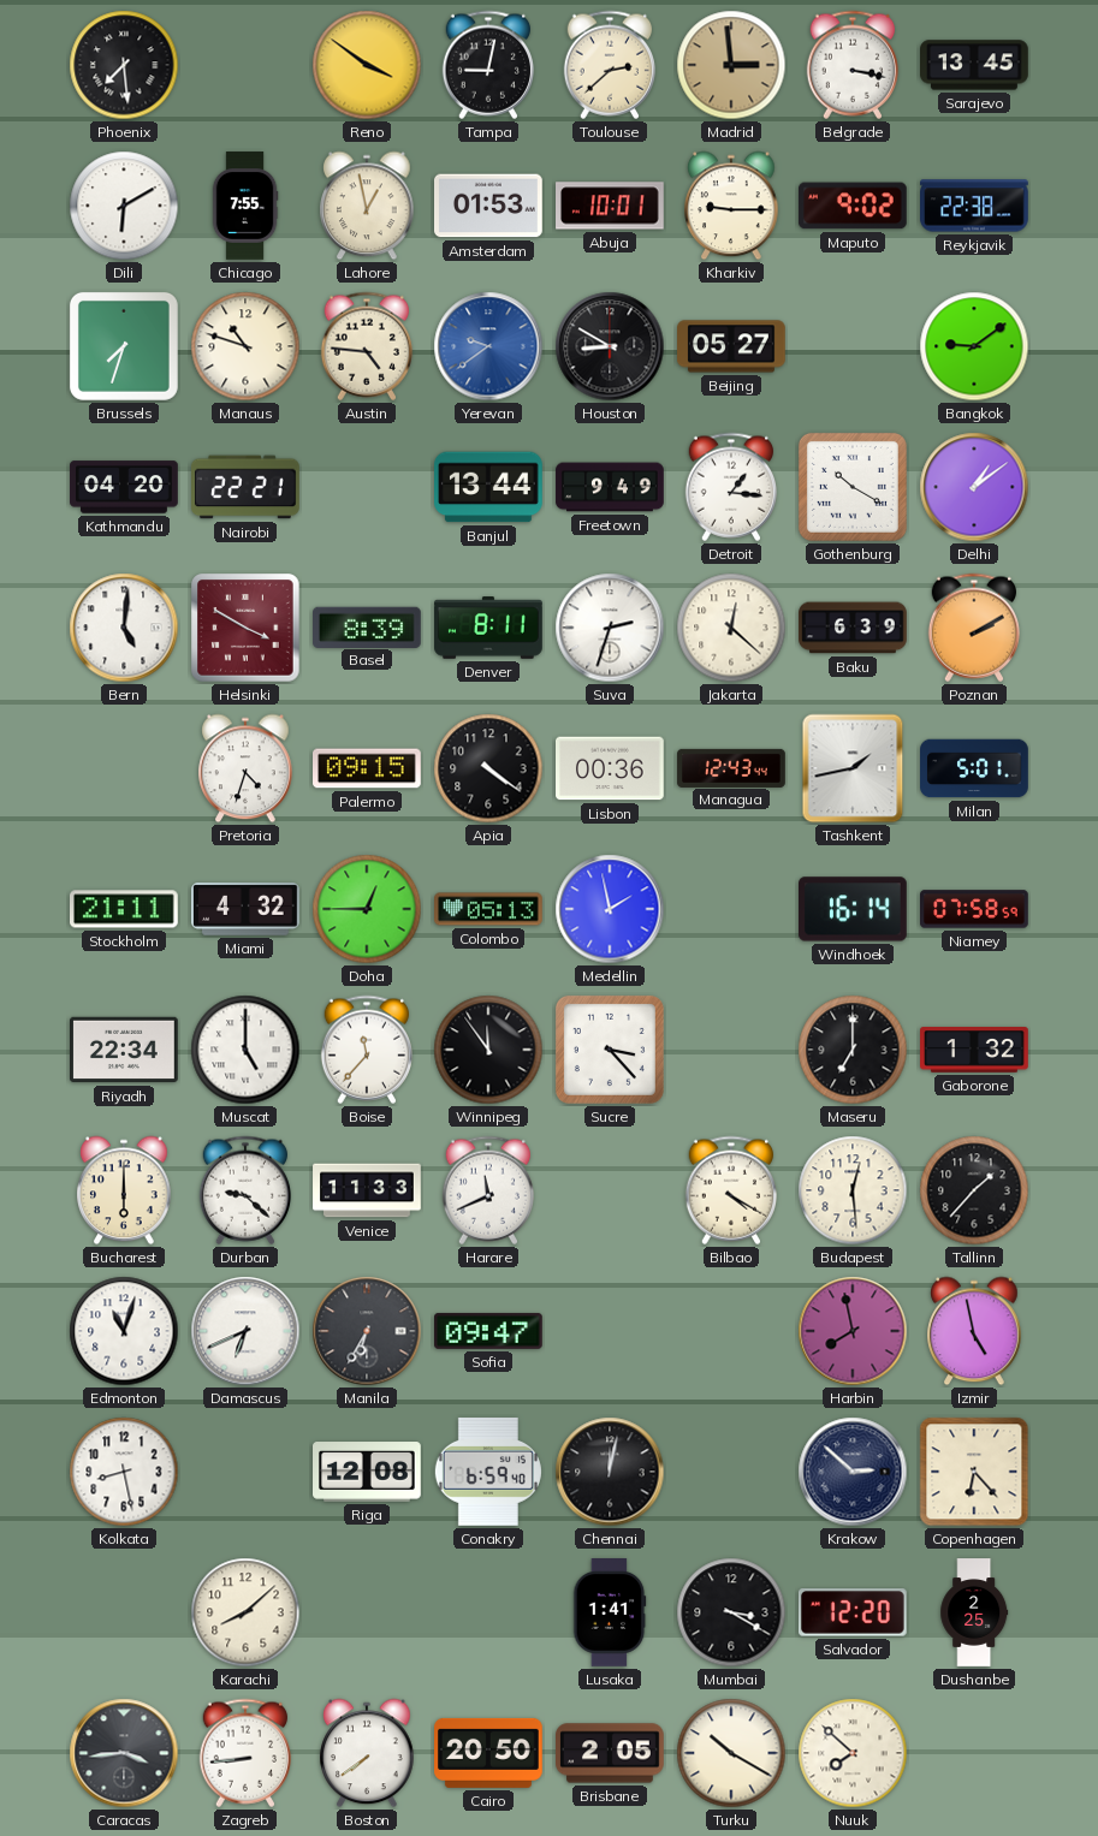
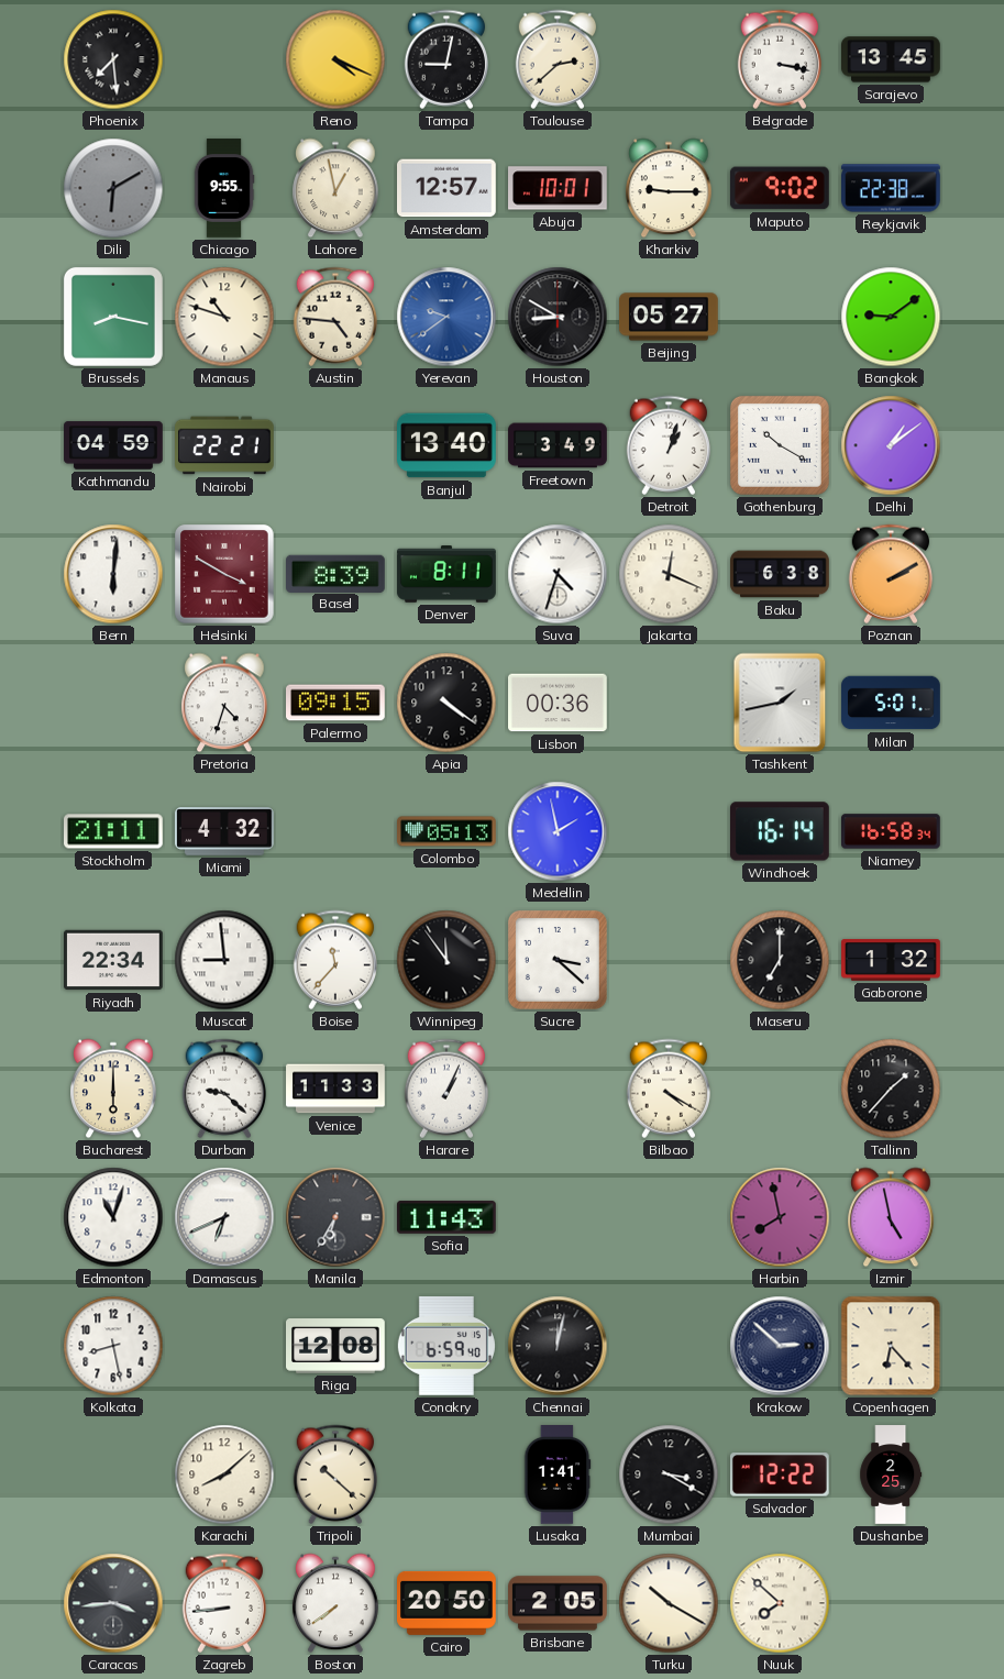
Reno: 3:51 -> 4:19 (335, 59)
Madrid: 2:59 -> none (731, 65)
Dili dial: white -> grey (113, 188)
Chicago: 7:55 -> 9:55 (224, 188)
Amsterdam: 01:53 -> 12:57 (448, 188)
Brussels: 7:33 -> 8:17 (113, 317)
Kathmandu: 04:20 -> 04:59 (113, 445)
Banjul: 13:44 -> 13:40 (448, 445)
Freetown: 9:49 -> 3:49 (558, 445)
Detroit: 1:16 -> 1:03 (668, 445)
Bern: 5:01 -> 6:01 (113, 574)
Suva: 2:33 -> 4:33 (558, 574)
Jakarta: 12:22 -> 12:19 (669, 574)
Baku: 6:39 -> 6:38 (780, 574)
Managua: 12:43 -> none (731, 767)
Doha: 12:45 -> none (367, 909)
Niamey: 07:58 -> 16:58 (892, 831)
Muscat: 5:00 -> 8:59 (224, 960)
Sucre: 3:23 -> 3:22 (558, 960)
Harare: 11:41 -> 1:04 (445, 1089)
Budapest: 12:29 -> none (853, 1190)
Sofia: 09:47 -> 11:43 (448, 1217)
Tripoli: none -> 10:22 (334, 1474)
Salvador: 12:20 -> 12:22 (780, 1474)
